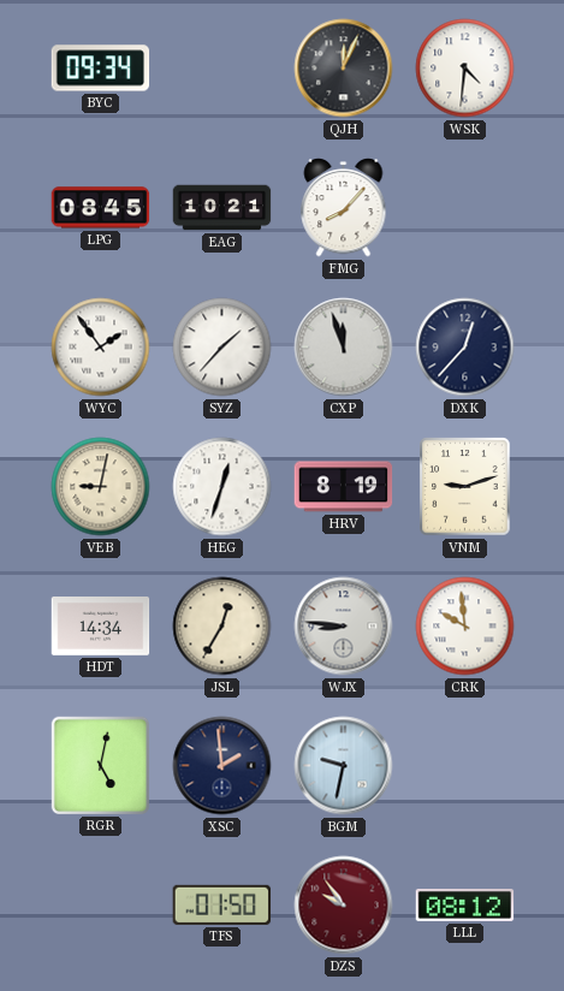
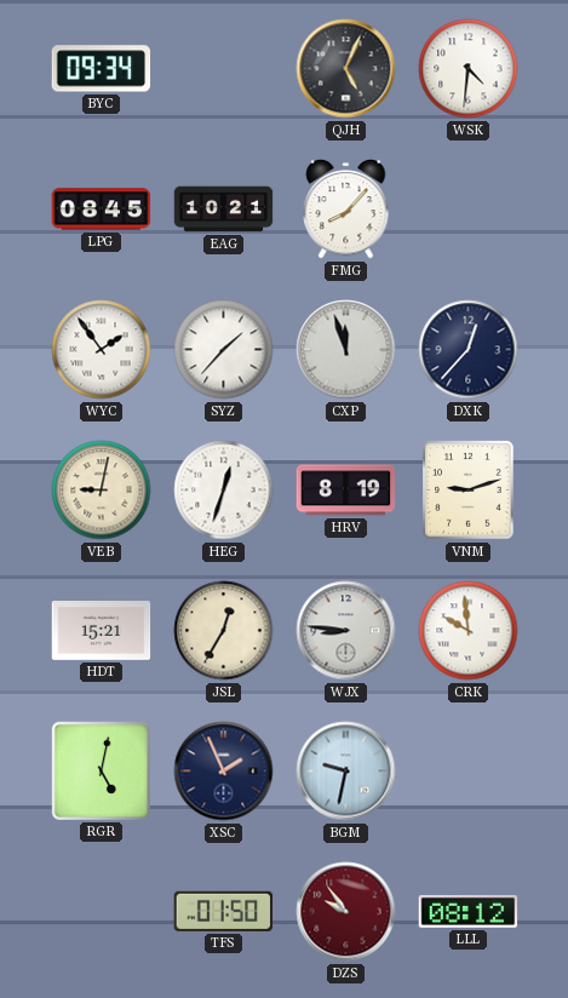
QJH: 12:04 -> 5:04 (346, 69)
HDT: 14:34 -> 15:21 (102, 631)
XSC: 1:59 -> 1:56 (224, 772)
